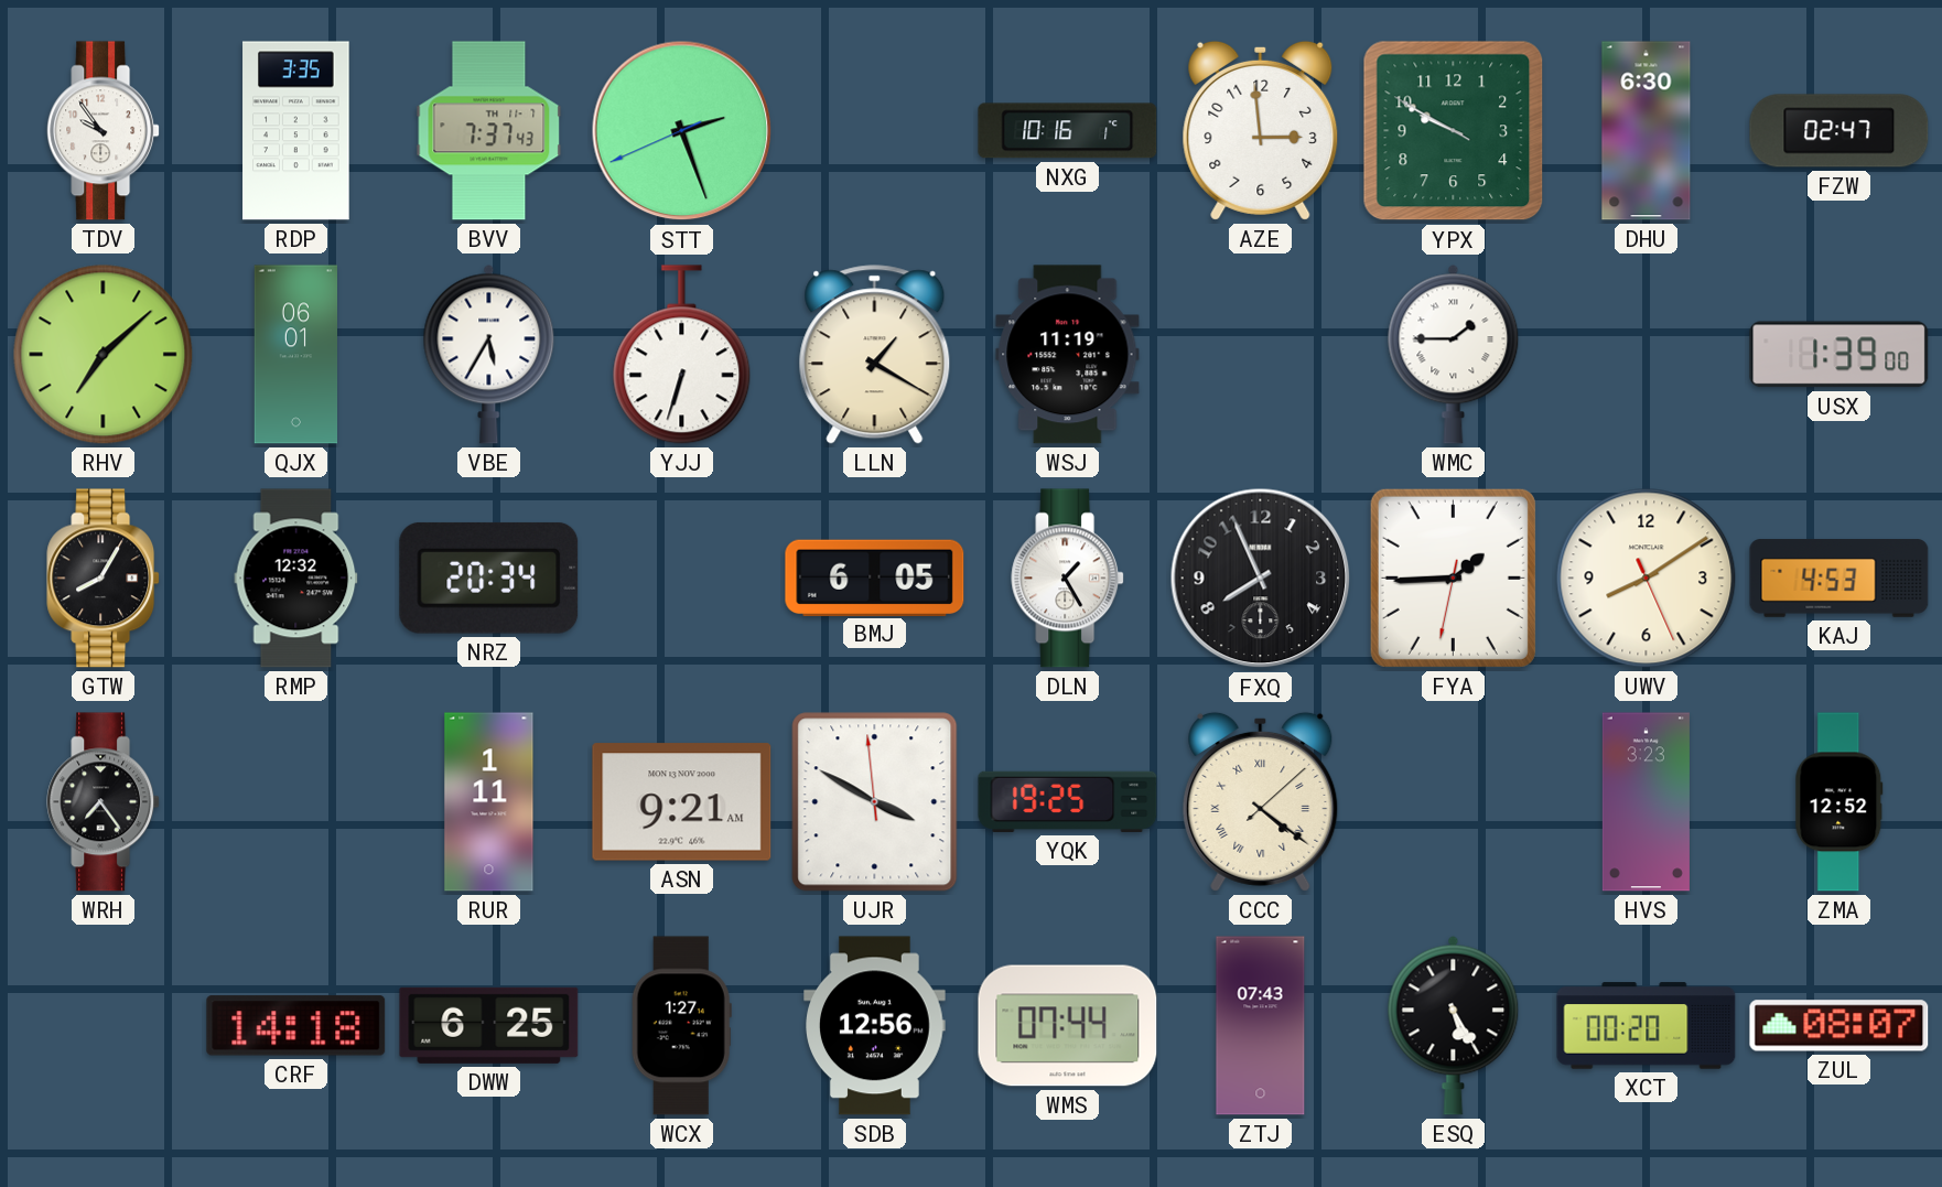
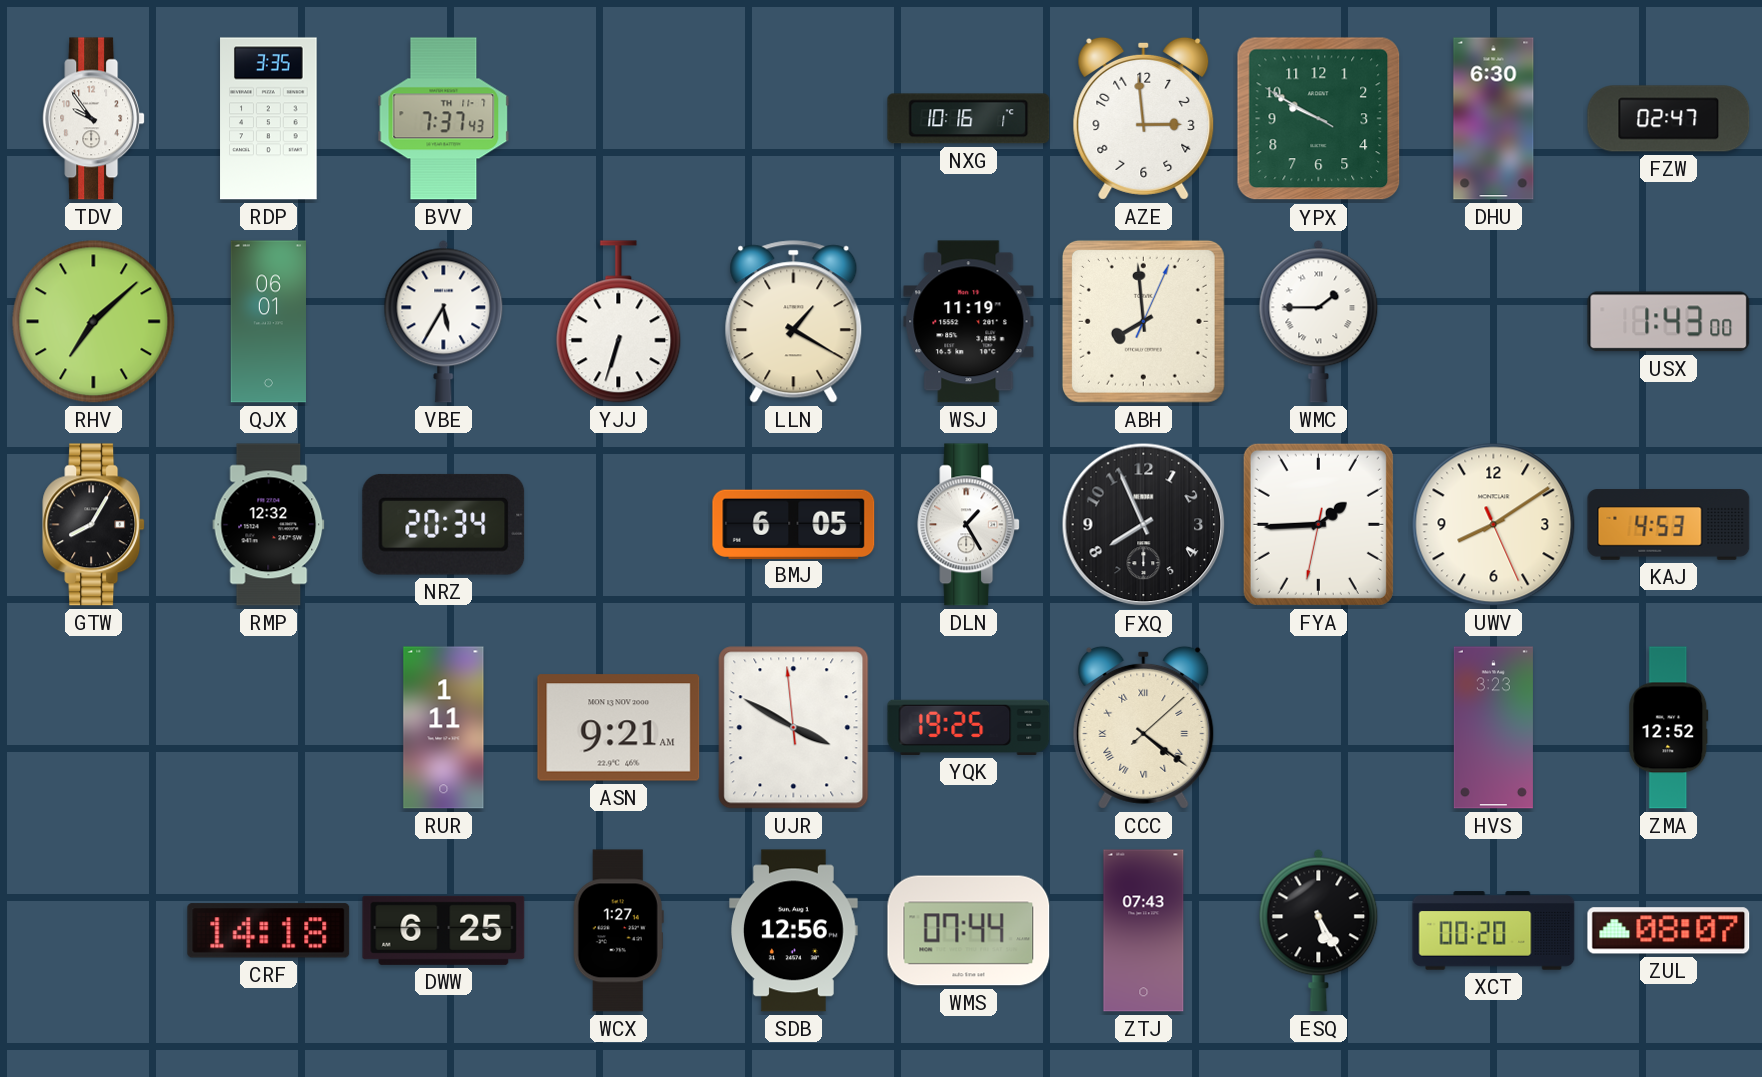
STT: 2:26 -> none (682, 131)
ABH: none -> 7:59 (1143, 321)
USX: 1:39 -> 1:43 (1669, 322)
WRH: 7:24 -> none (104, 802)
